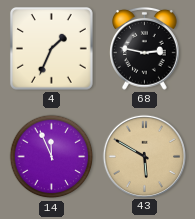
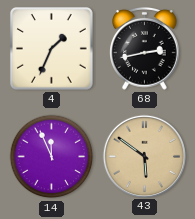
68: 2:47 -> 2:43 (145, 48)
43: 5:50 -> 5:51 (144, 156)
